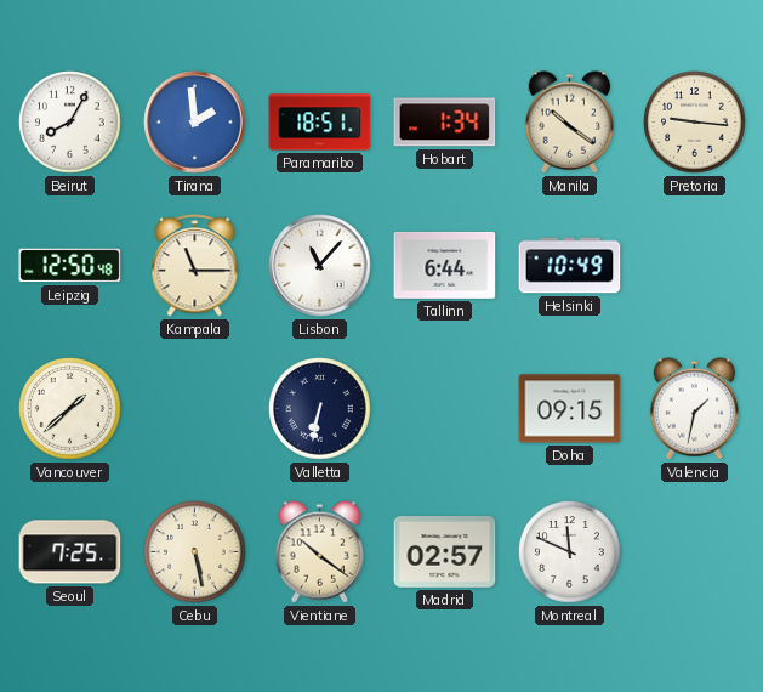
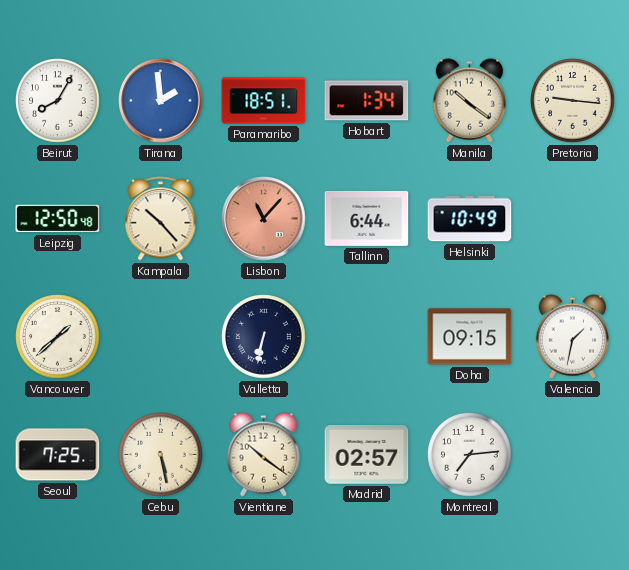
Kampala: 11:15 -> 10:23 (161, 219)
Lisbon dial: white -> salmon (264, 219)
Montreal: 11:49 -> 7:14 (470, 455)
